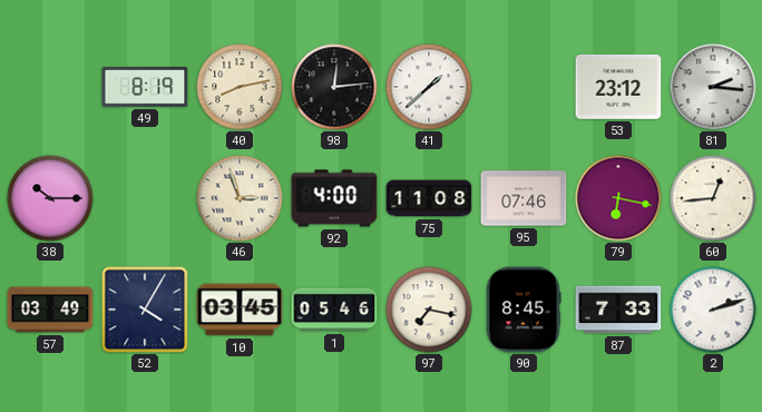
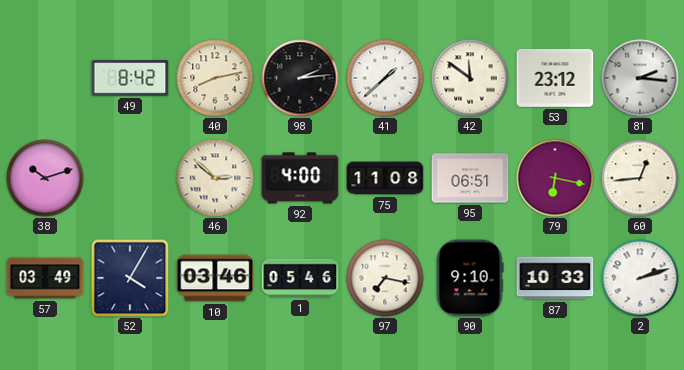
49: 8:19 -> 8:42 (130, 78)
98: 12:14 -> 2:14 (300, 78)
42: none -> 11:51 (470, 78)
38: 10:15 -> 10:12 (45, 178)
46: 2:57 -> 2:52 (215, 178)
95: 07:46 -> 06:51 (470, 178)
10: 03:45 -> 03:46 (215, 278)
90: 8:45 -> 9:10 (470, 278)
87: 7:33 -> 10:33 (555, 278)
